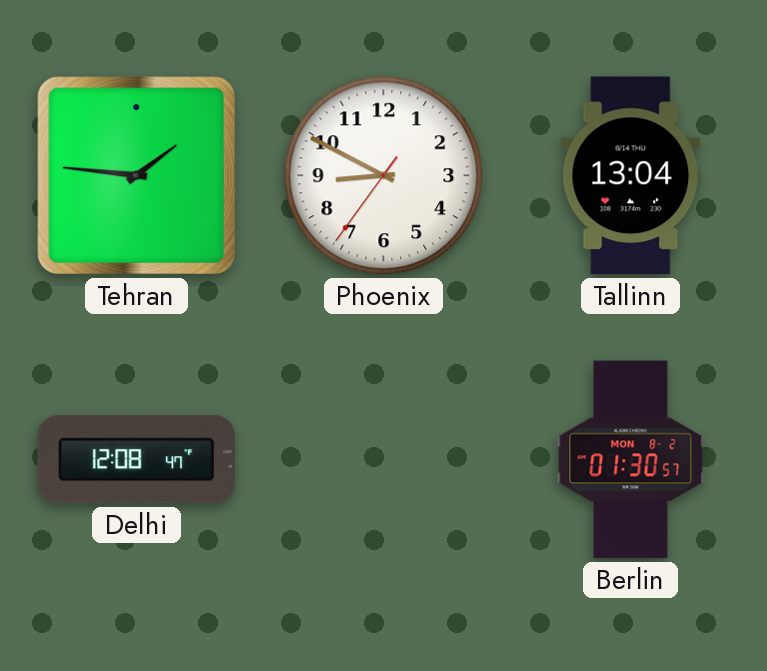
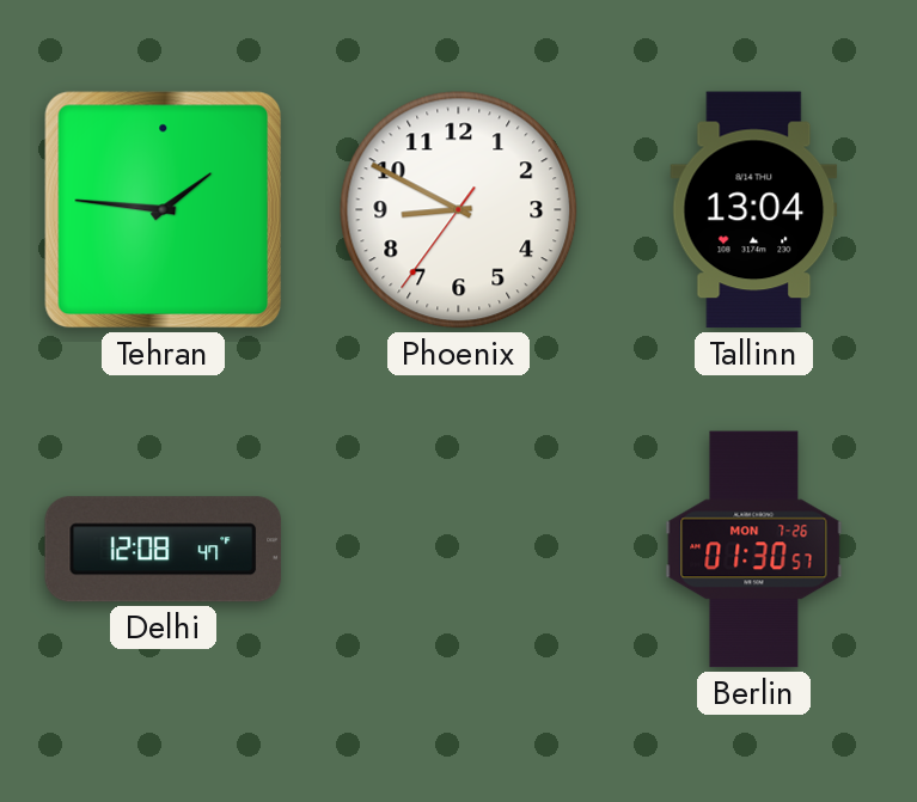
Berlin date: MON 8-2 -> MON 7-26 (754, 550)
